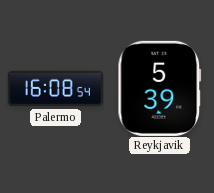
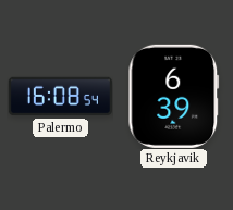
Reykjavik: 5:39 -> 6:39 (174, 96)
